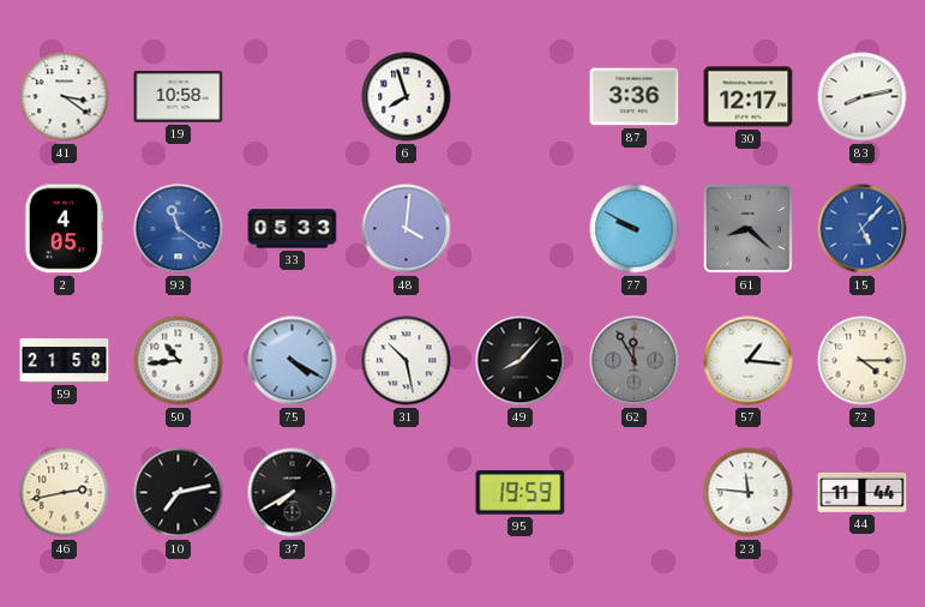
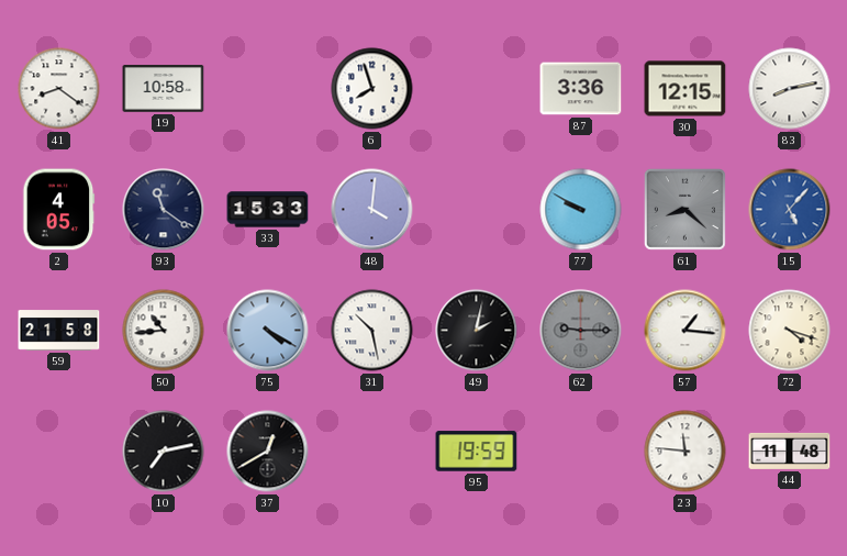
41: 3:21 -> 8:21 (59, 89)
30: 12:17 -> 12:15 (686, 89)
93 dial: blue -> navy (164, 210)
33: 05:33 -> 15:33 (268, 210)
49: 8:07 -> 2:02 (477, 331)
62: 11:55 -> 9:15 (581, 331)
72: 4:15 -> 4:18 (790, 331)
46: 2:43 -> none (65, 493)
37: 7:40 -> 12:40 (268, 452)
44: 11:44 -> 11:48 (790, 451)
